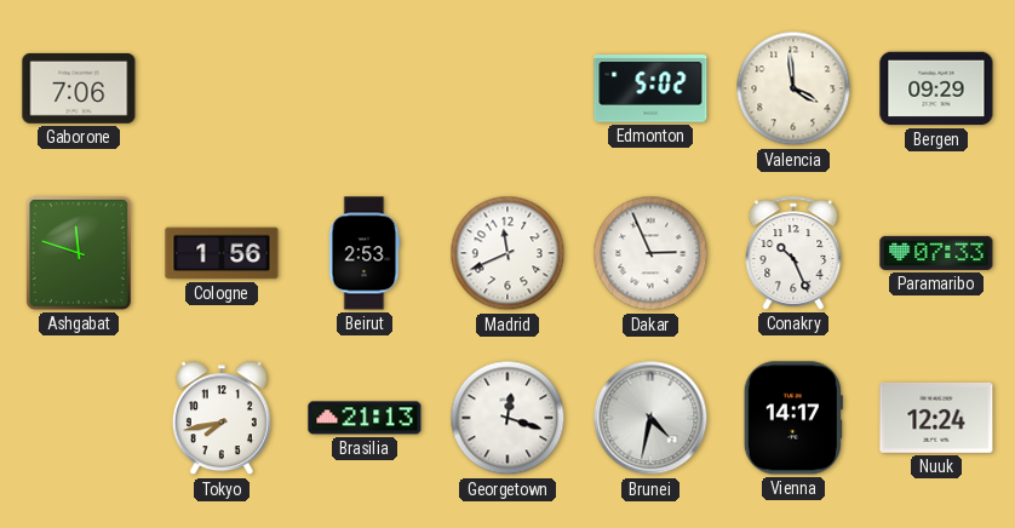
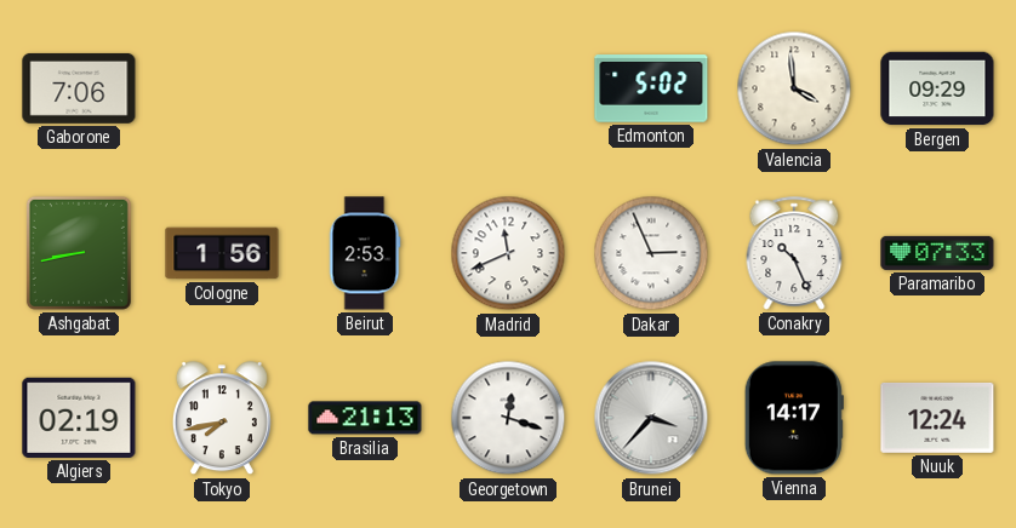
Ashgabat: 11:48 -> 8:43 (79, 253)
Algiers: none -> 02:19 (79, 418)
Brunei: 4:32 -> 3:37 (651, 418)
